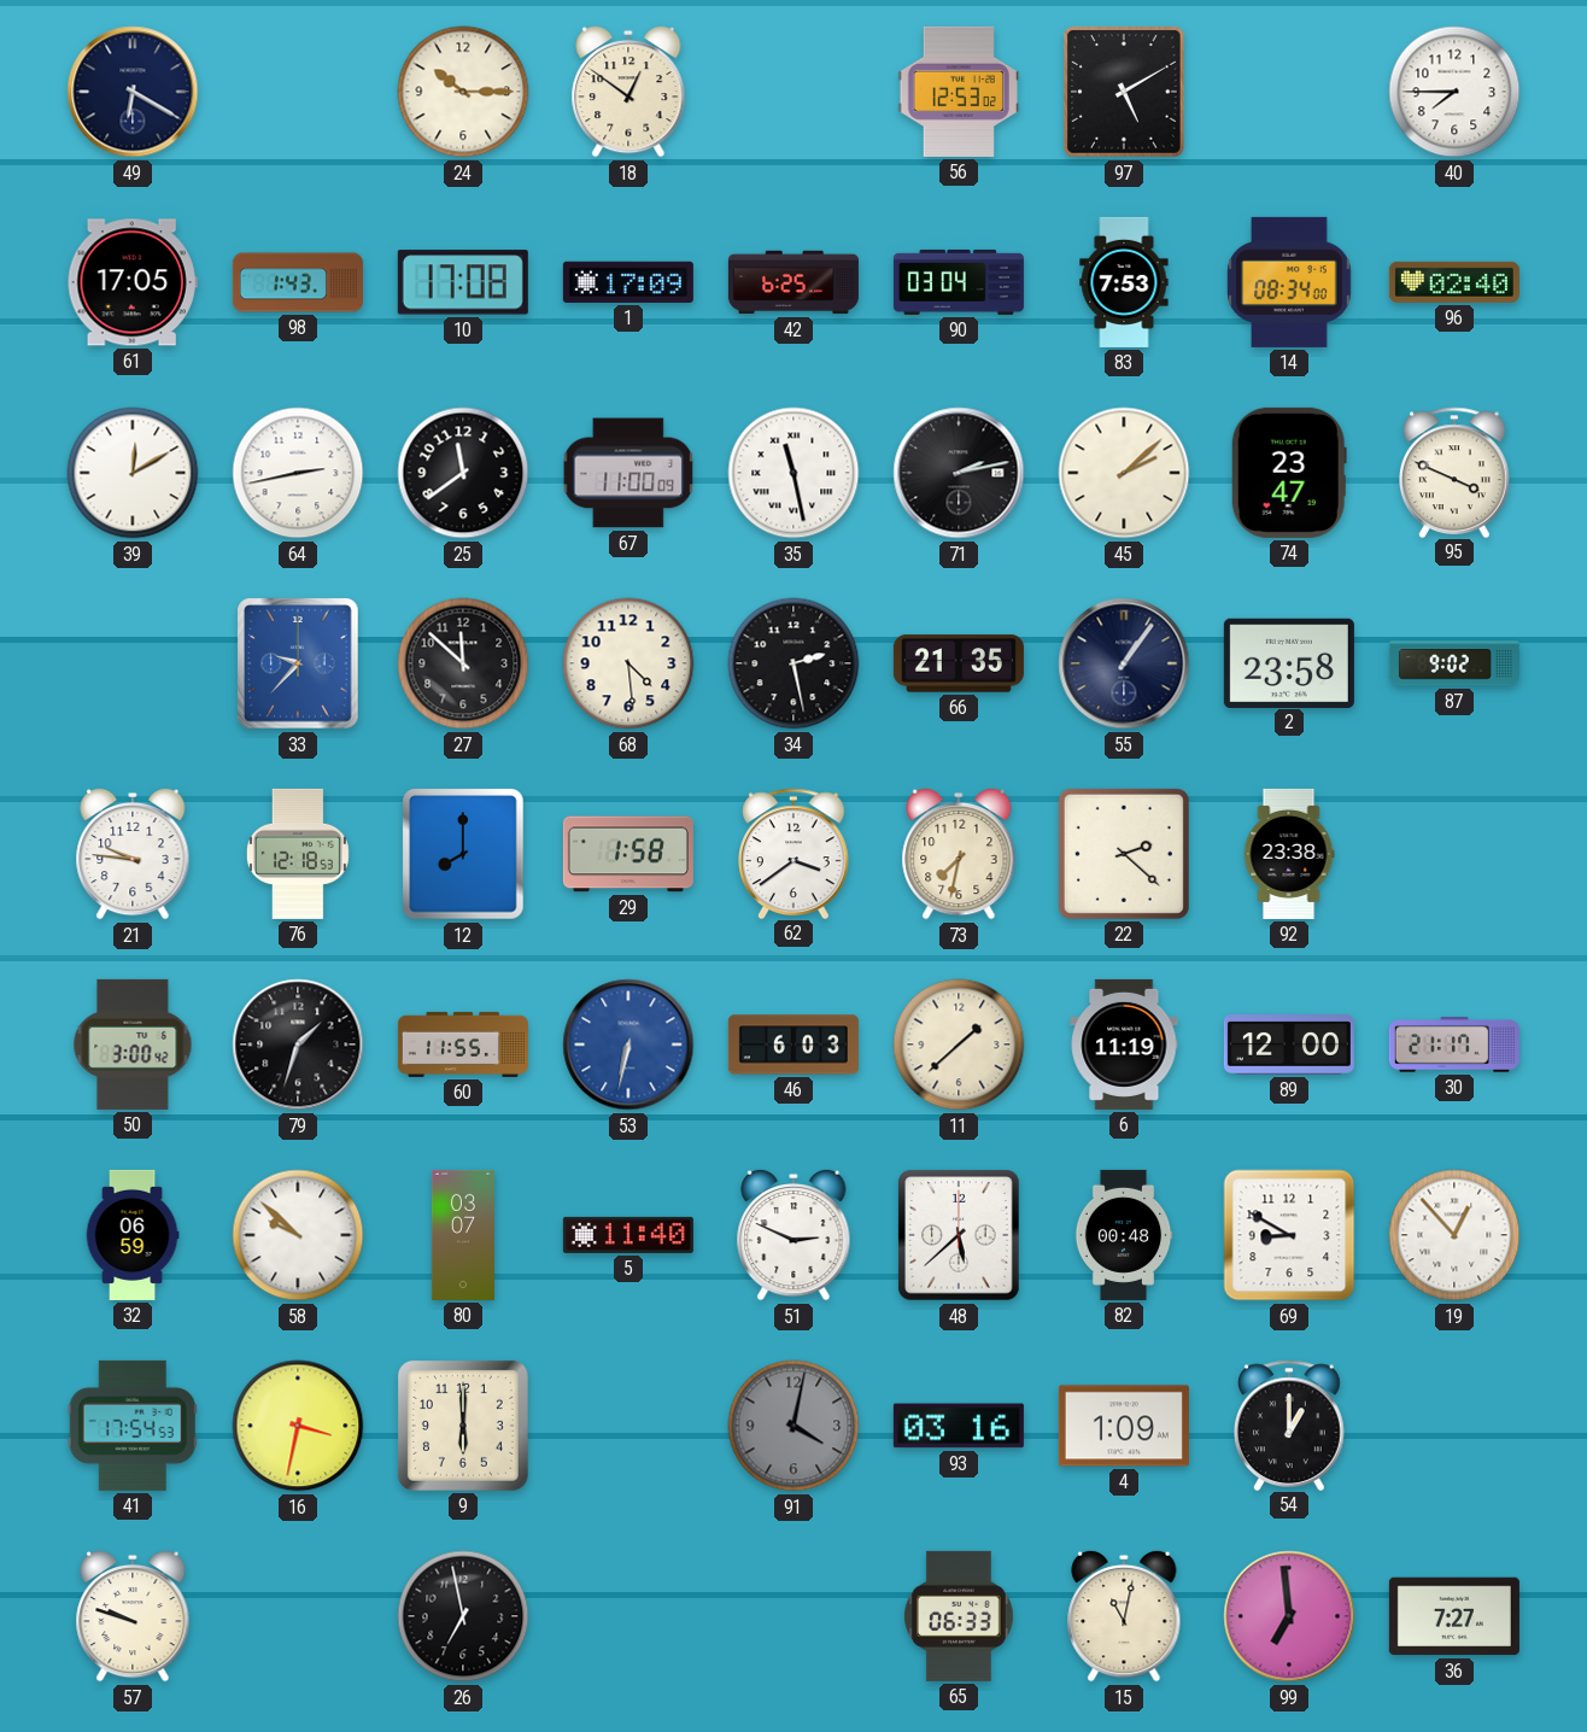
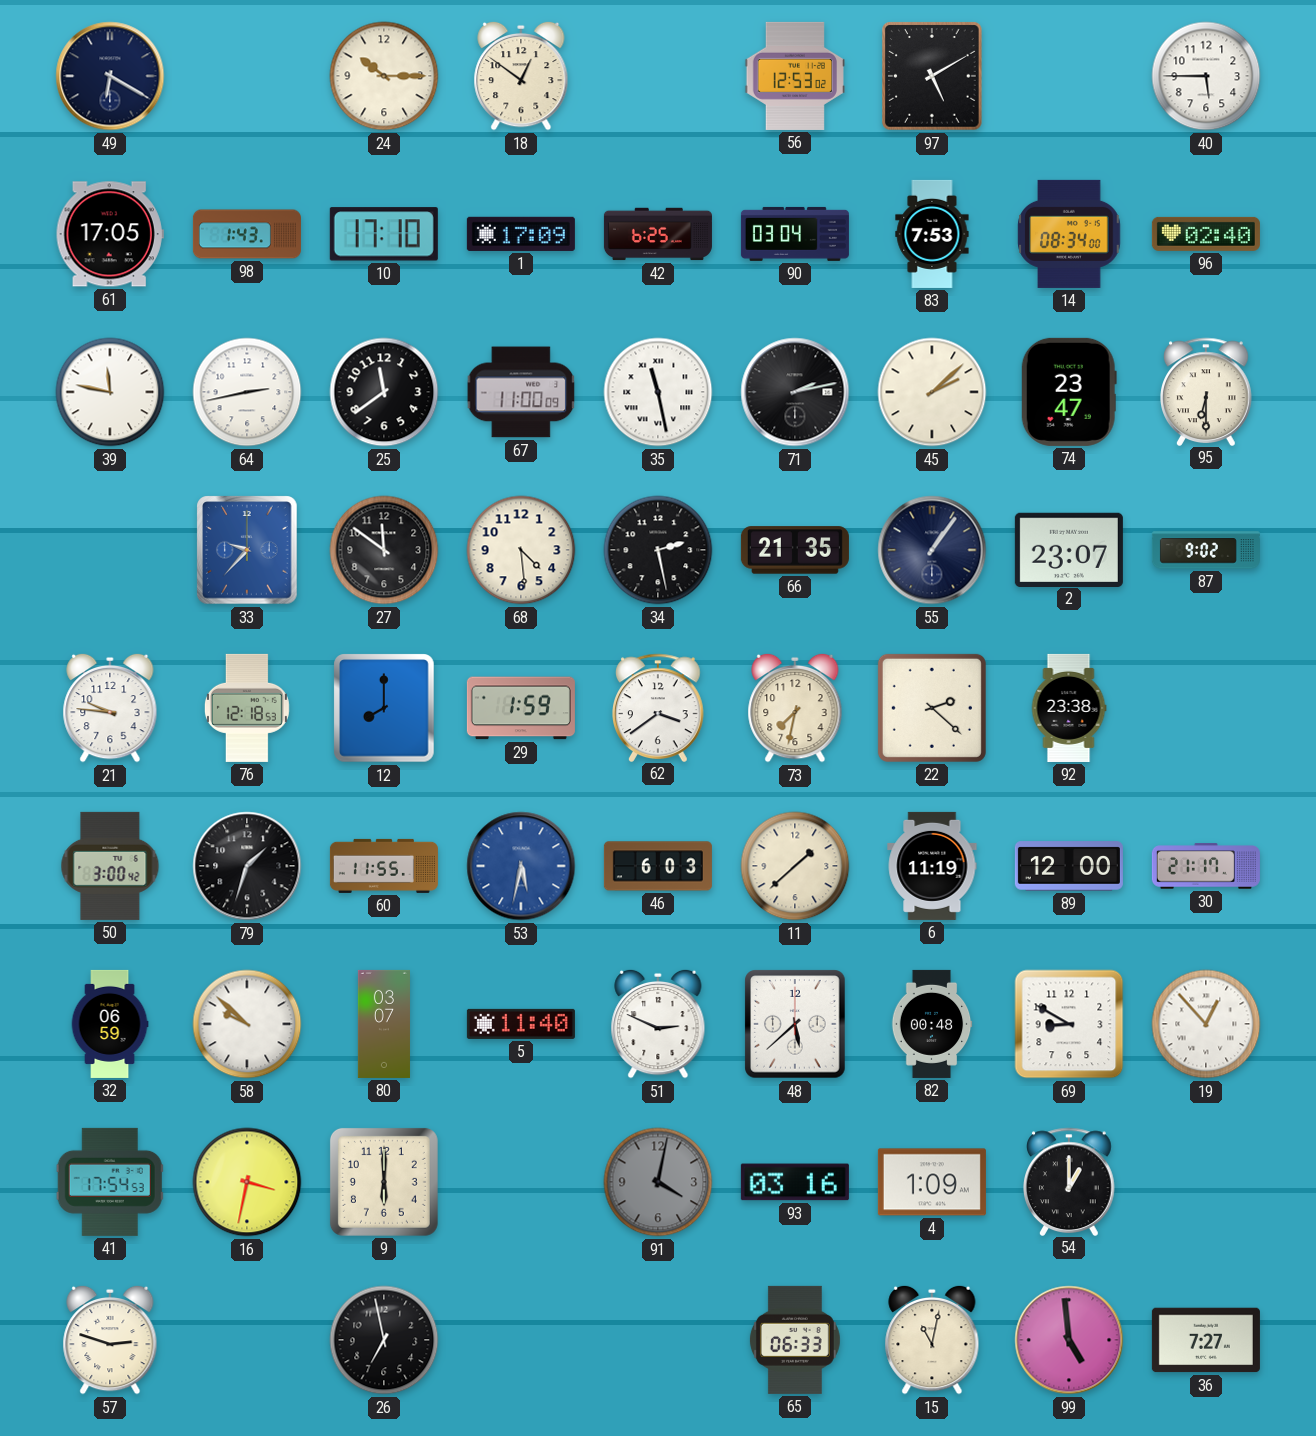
40: 7:45 -> 5:45 (1206, 76)
10: 17:08 -> 17:10 (384, 234)
39: 12:10 -> 11:47 (110, 392)
95: 3:49 -> 6:30 (1207, 391)
27: 11:52 -> 11:51 (384, 550)
2: 23:58 -> 23:07 (1069, 549)
29: 1:58 -> 1:59 (521, 708)
53: 6:32 -> 5:32 (521, 866)
57: 9:48 -> 2:48 (110, 1340)
99: 6:59 -> 4:59 (1069, 1340)
